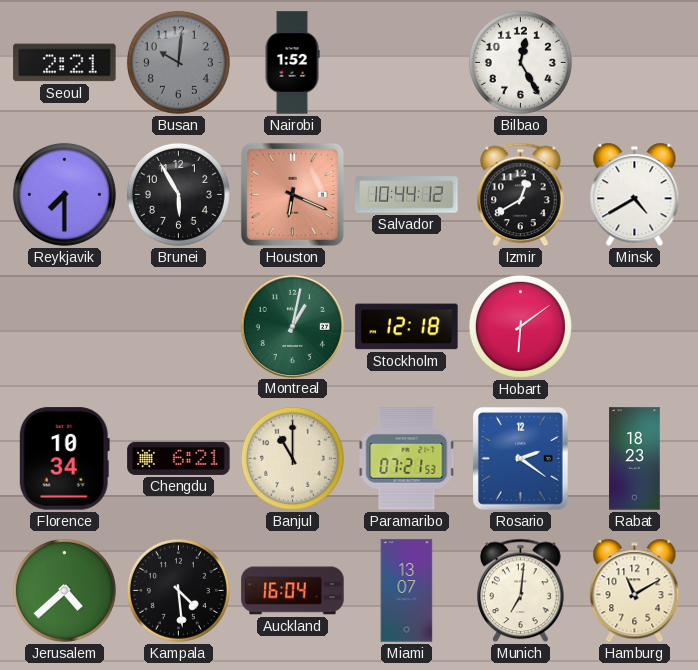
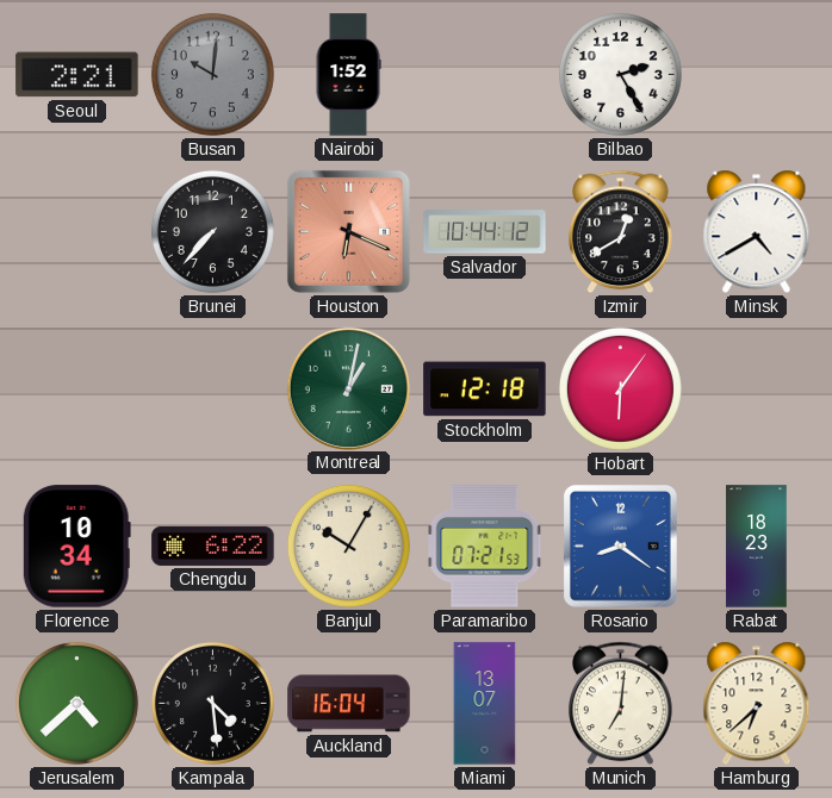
Bilbao: 12:25 -> 2:25 (620, 74)
Reykjavik: 7:30 -> none (64, 194)
Brunei: 5:55 -> 7:37 (212, 231)
Hobart: 6:09 -> 6:06 (620, 388)
Chengdu: 6:21 -> 6:22 (213, 545)
Banjul: 11:00 -> 10:05 (348, 545)
Rosario: 2:21 -> 8:21 (621, 547)
Hamburg: 11:10 -> 6:38 (757, 704)
